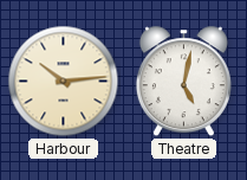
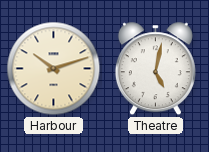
Harbour: 10:14 -> 10:12 (54, 69)
